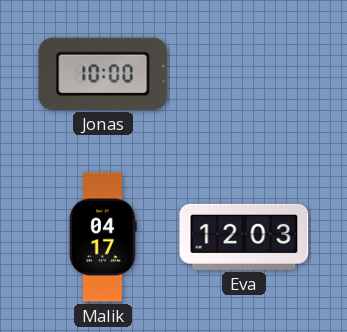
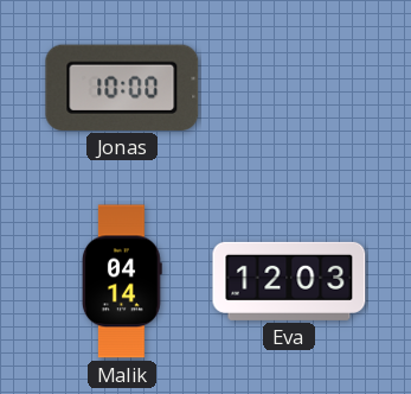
Malik: 04:17 -> 04:14 (123, 281)
